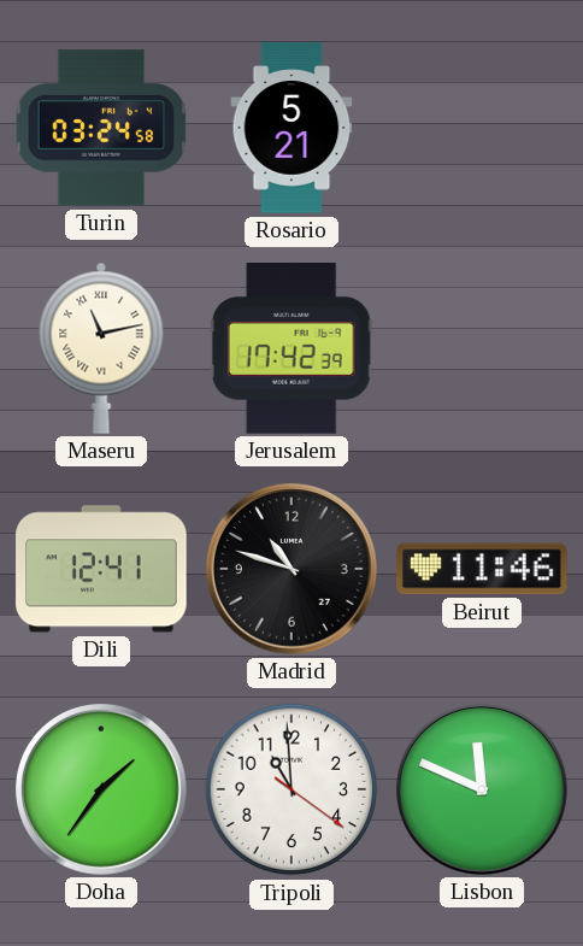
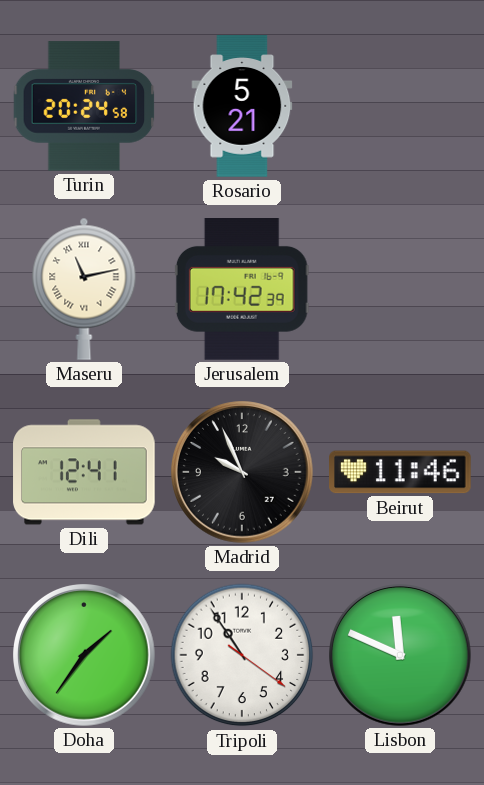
Turin: 03:24 -> 20:24 (84, 106)
Madrid: 10:48 -> 9:56 (243, 473)
Tripoli: 10:59 -> 10:54 (242, 655)
